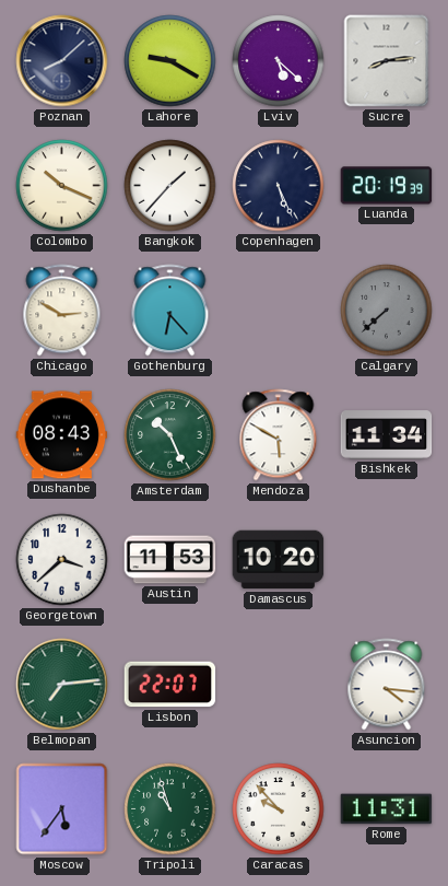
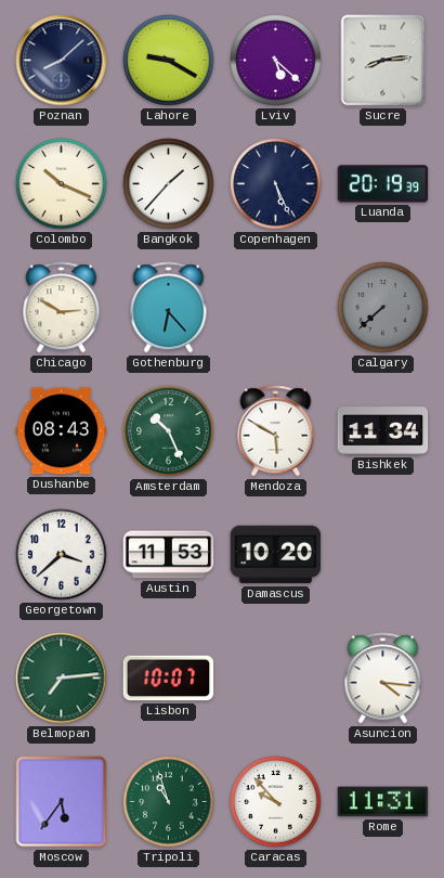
Lisbon: 22:07 -> 10:07 (169, 679)
